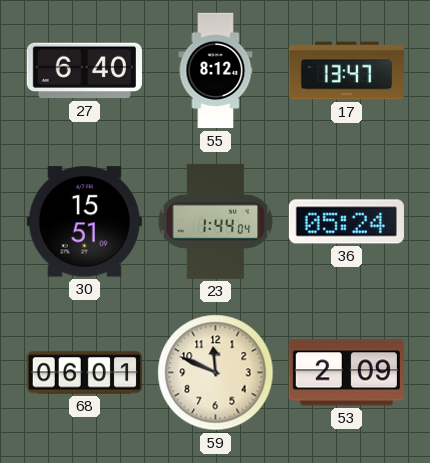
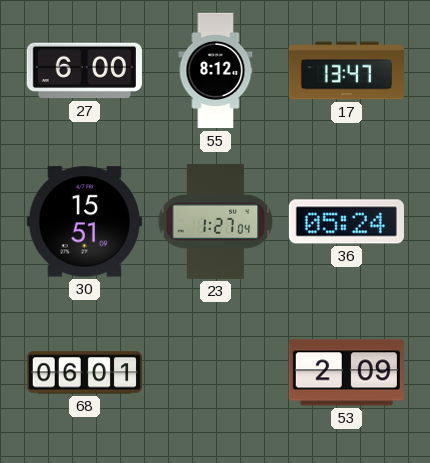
27: 6:40 -> 6:00 (84, 71)
23: 1:44 -> 1:27 (216, 221)
59: 11:49 -> none (216, 373)
